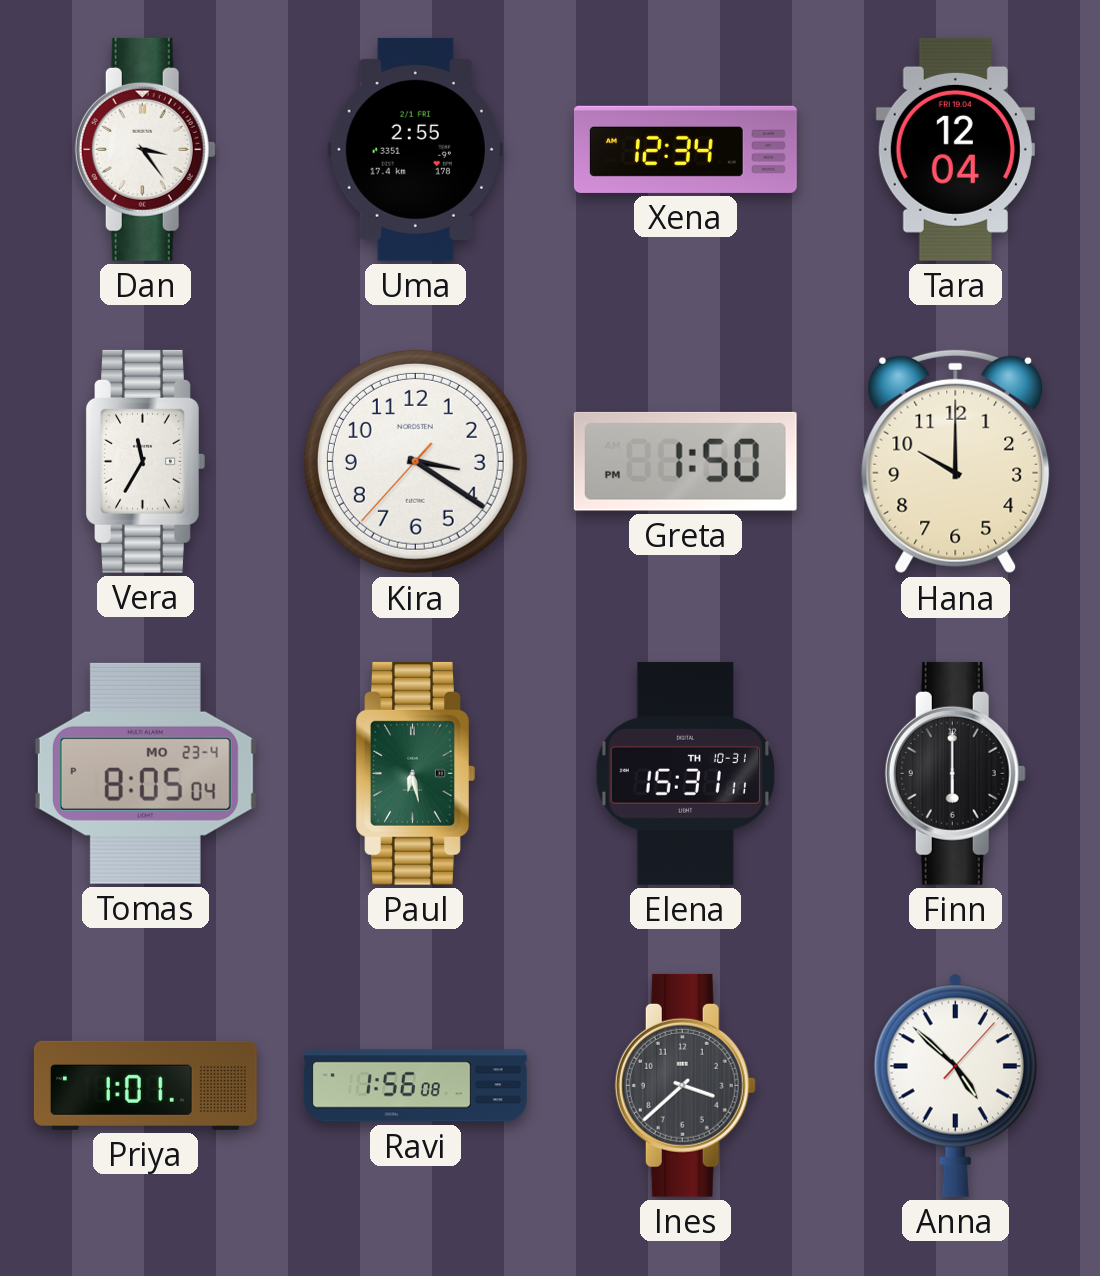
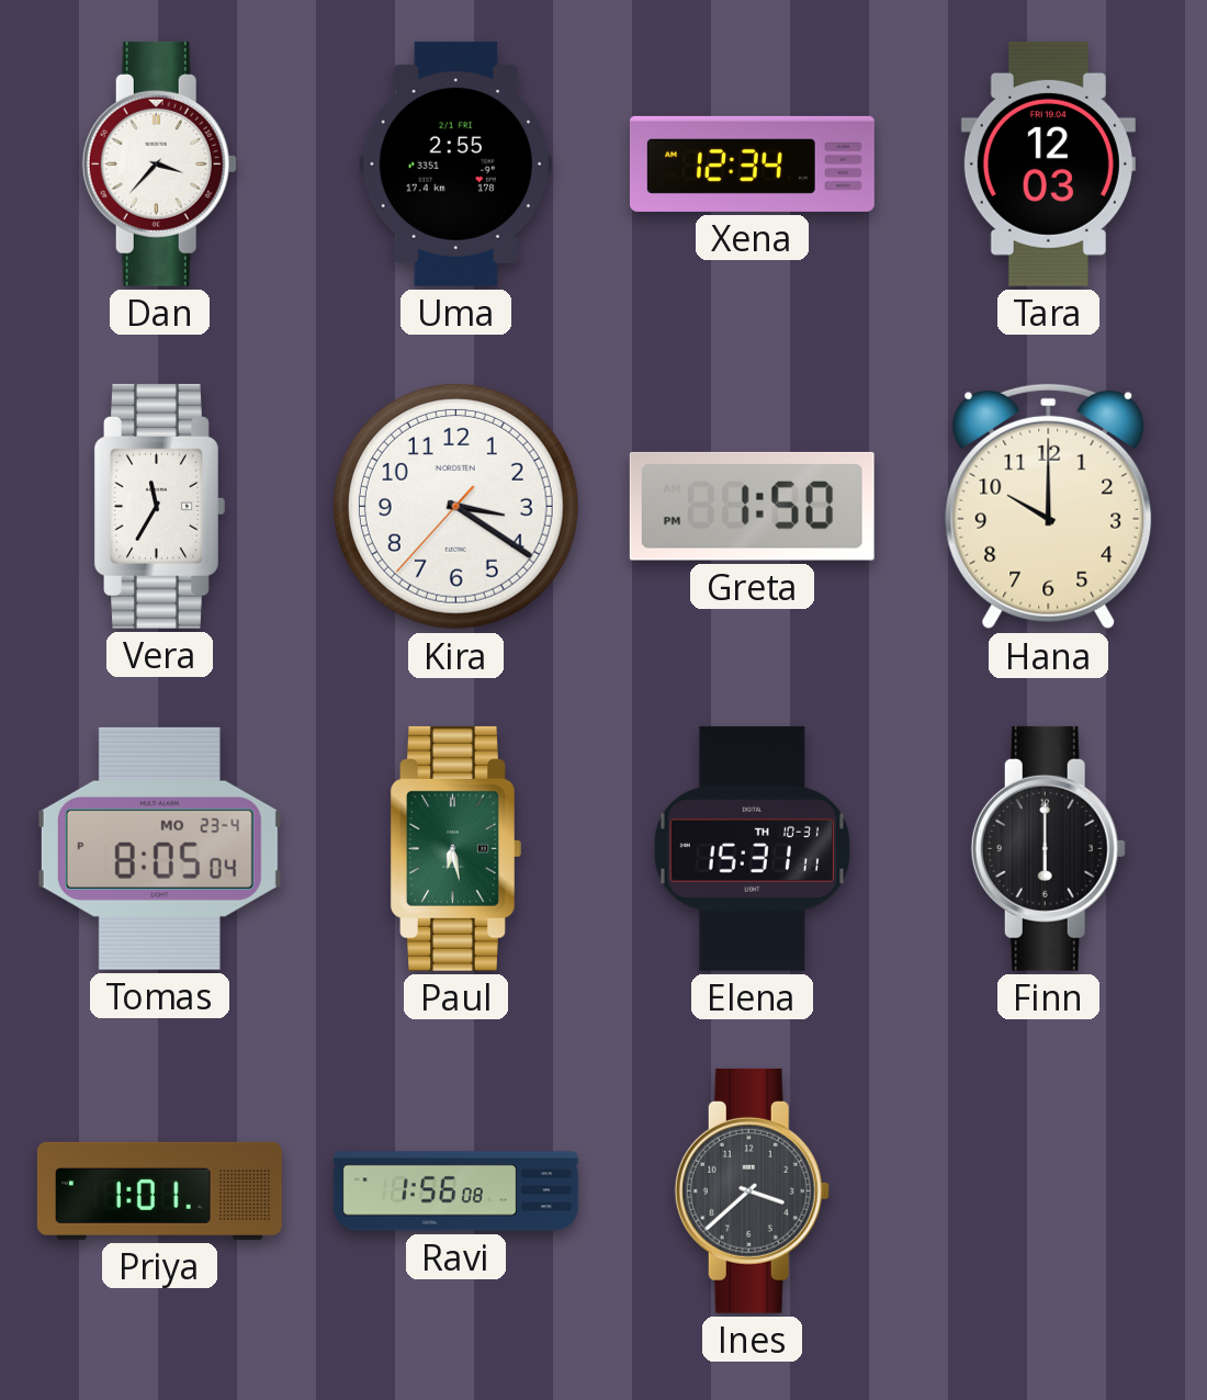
Dan: 3:24 -> 3:37 (159, 163)
Tara: 12:04 -> 12:03 (1048, 163)
Anna: 4:52 -> none (955, 1085)
